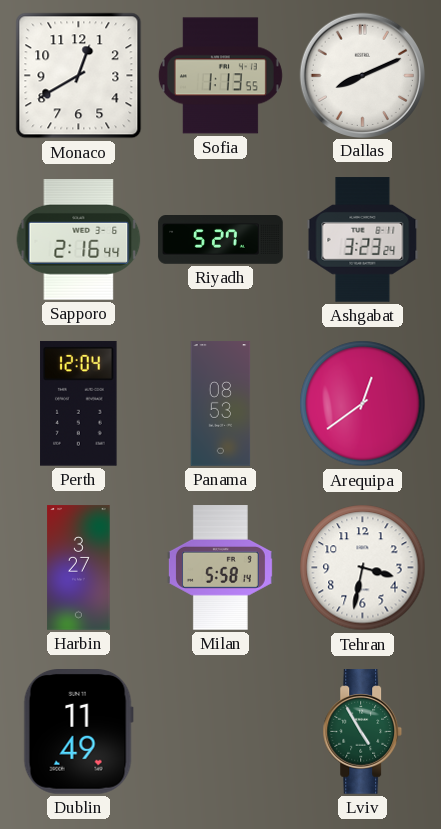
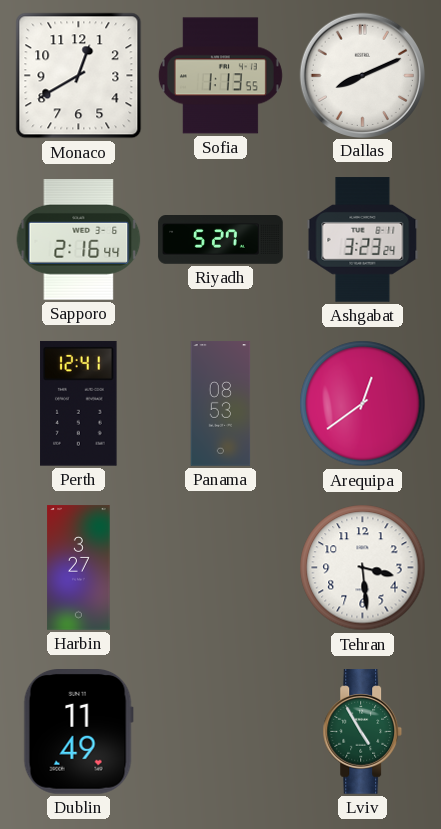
Perth: 12:04 -> 12:41 (79, 403)
Milan: 5:58 -> none (220, 568)
Tehran: 3:32 -> 3:29 (363, 568)
